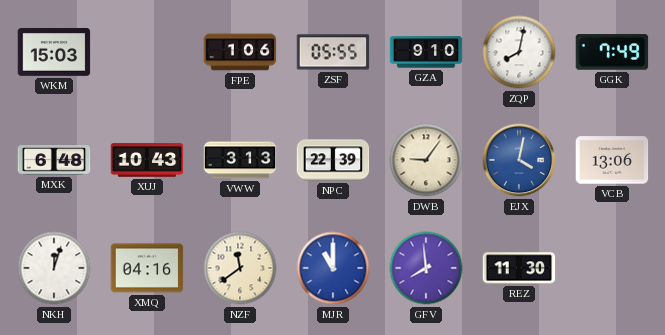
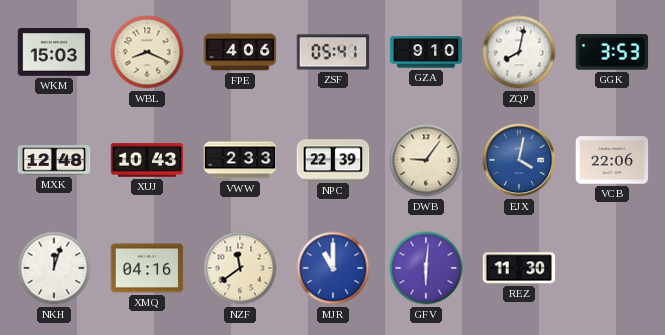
WBL: none -> 8:19 (147, 52)
FPE: 1:06 -> 4:06 (240, 52)
ZSF: 05:55 -> 05:41 (333, 52)
GGK: 7:49 -> 3:53 (612, 52)
MXK: 6:48 -> 12:48 (54, 160)
VWW: 3:13 -> 2:33 (240, 160)
VCB: 13:06 -> 22:06 (612, 160)
GFV: 7:59 -> 6:01 (426, 268)
